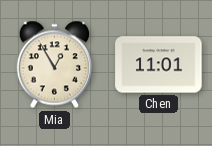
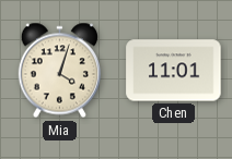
Mia: 12:55 -> 4:03 (59, 71)
